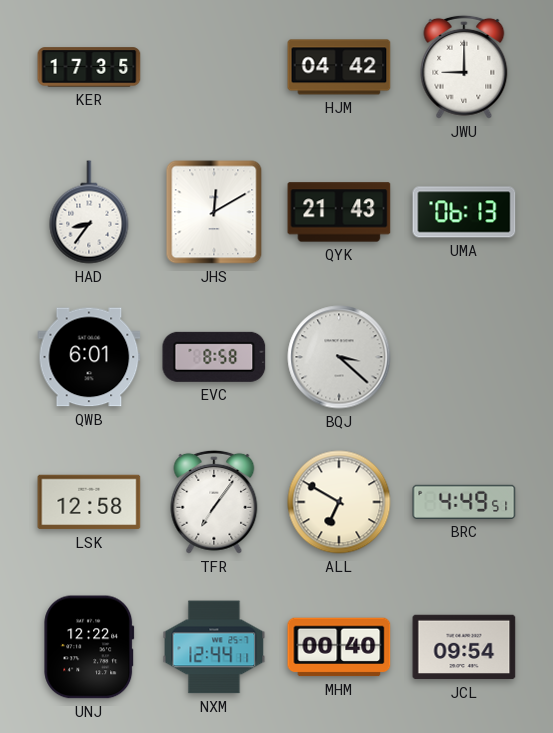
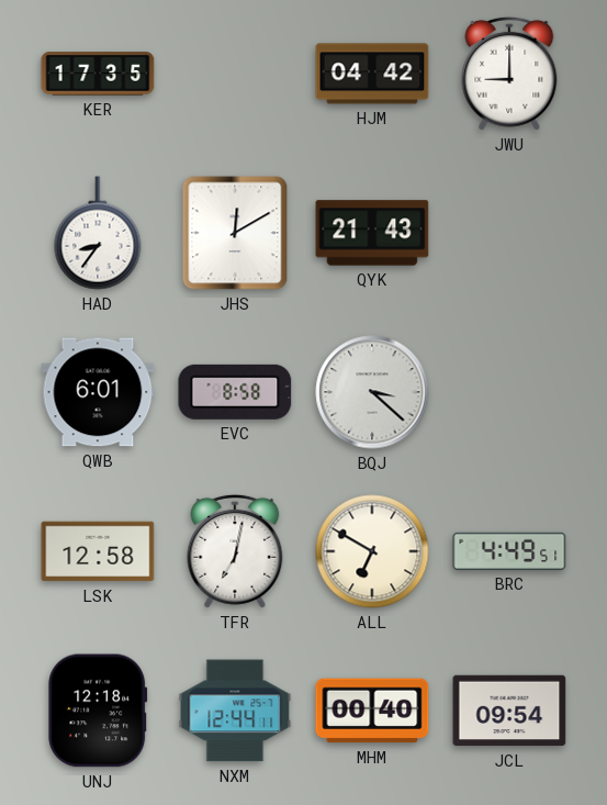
UMA: 06:13 -> none (464, 212)
TFR: 7:06 -> 7:02 (235, 551)
UNJ: 12:22 -> 12:18 (98, 711)
